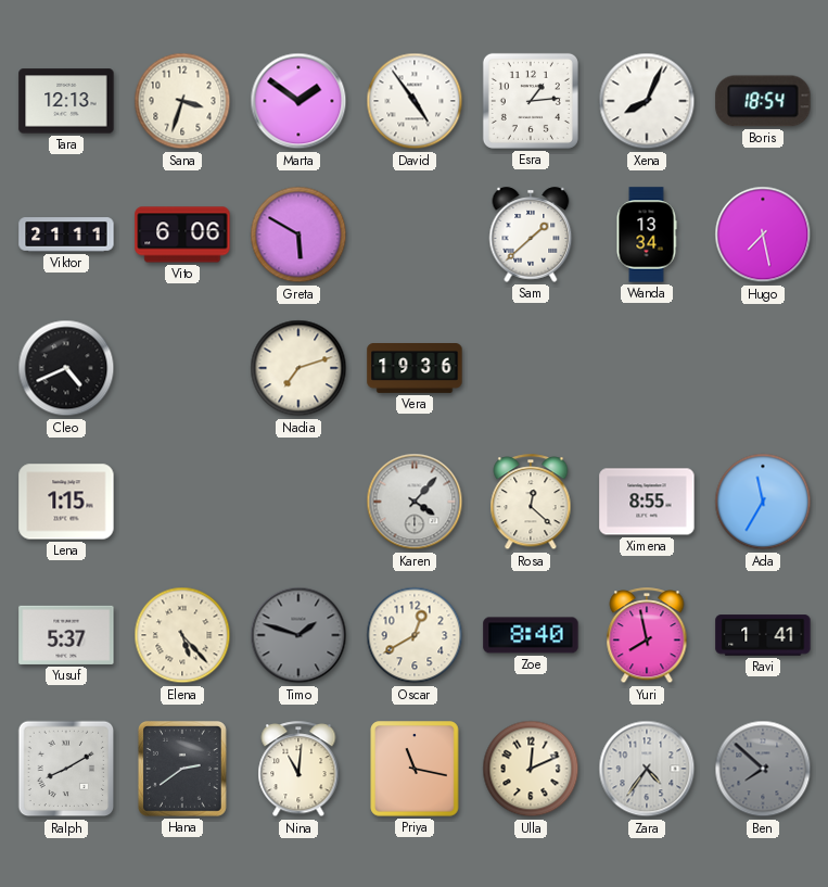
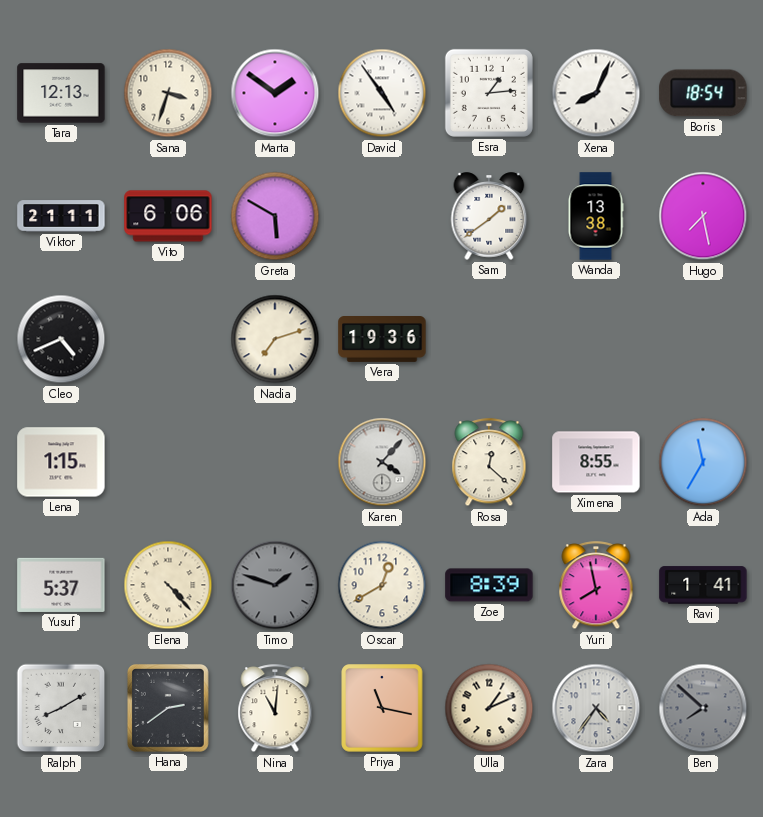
Sam: 1:38 -> 1:39 (489, 216)
Wanda: 13:34 -> 13:38 (596, 216)
Elena: 5:23 -> 4:23 (168, 585)
Zoe: 8:40 -> 8:39 (489, 585)
Ulla: 12:11 -> 1:11 (489, 708)
